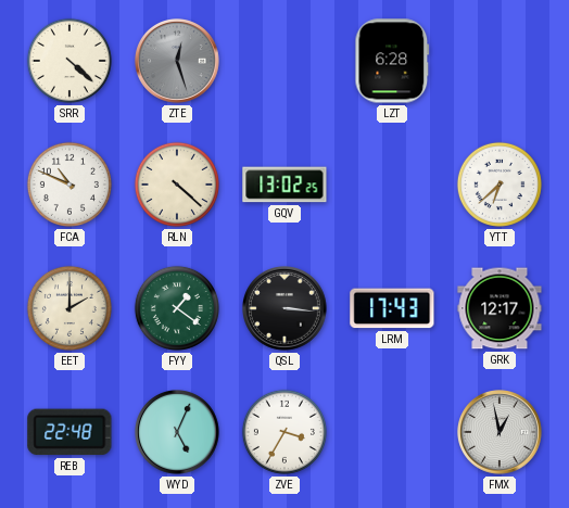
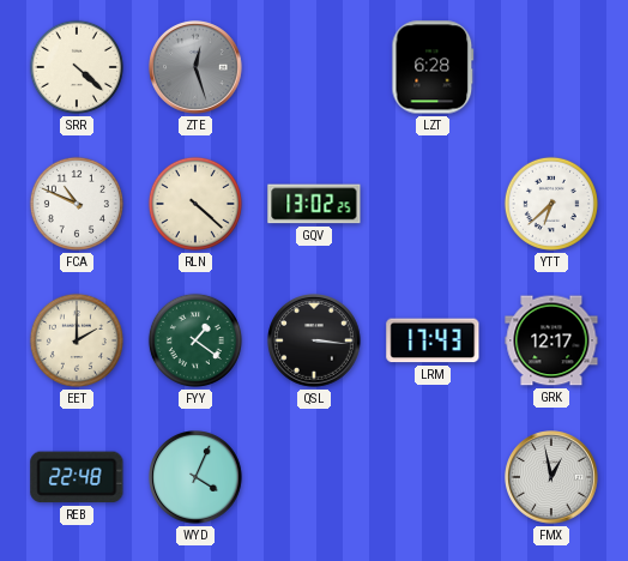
WYD: 5:04 -> 4:04 (197, 478)
ZVE: 3:35 -> none (284, 432)
